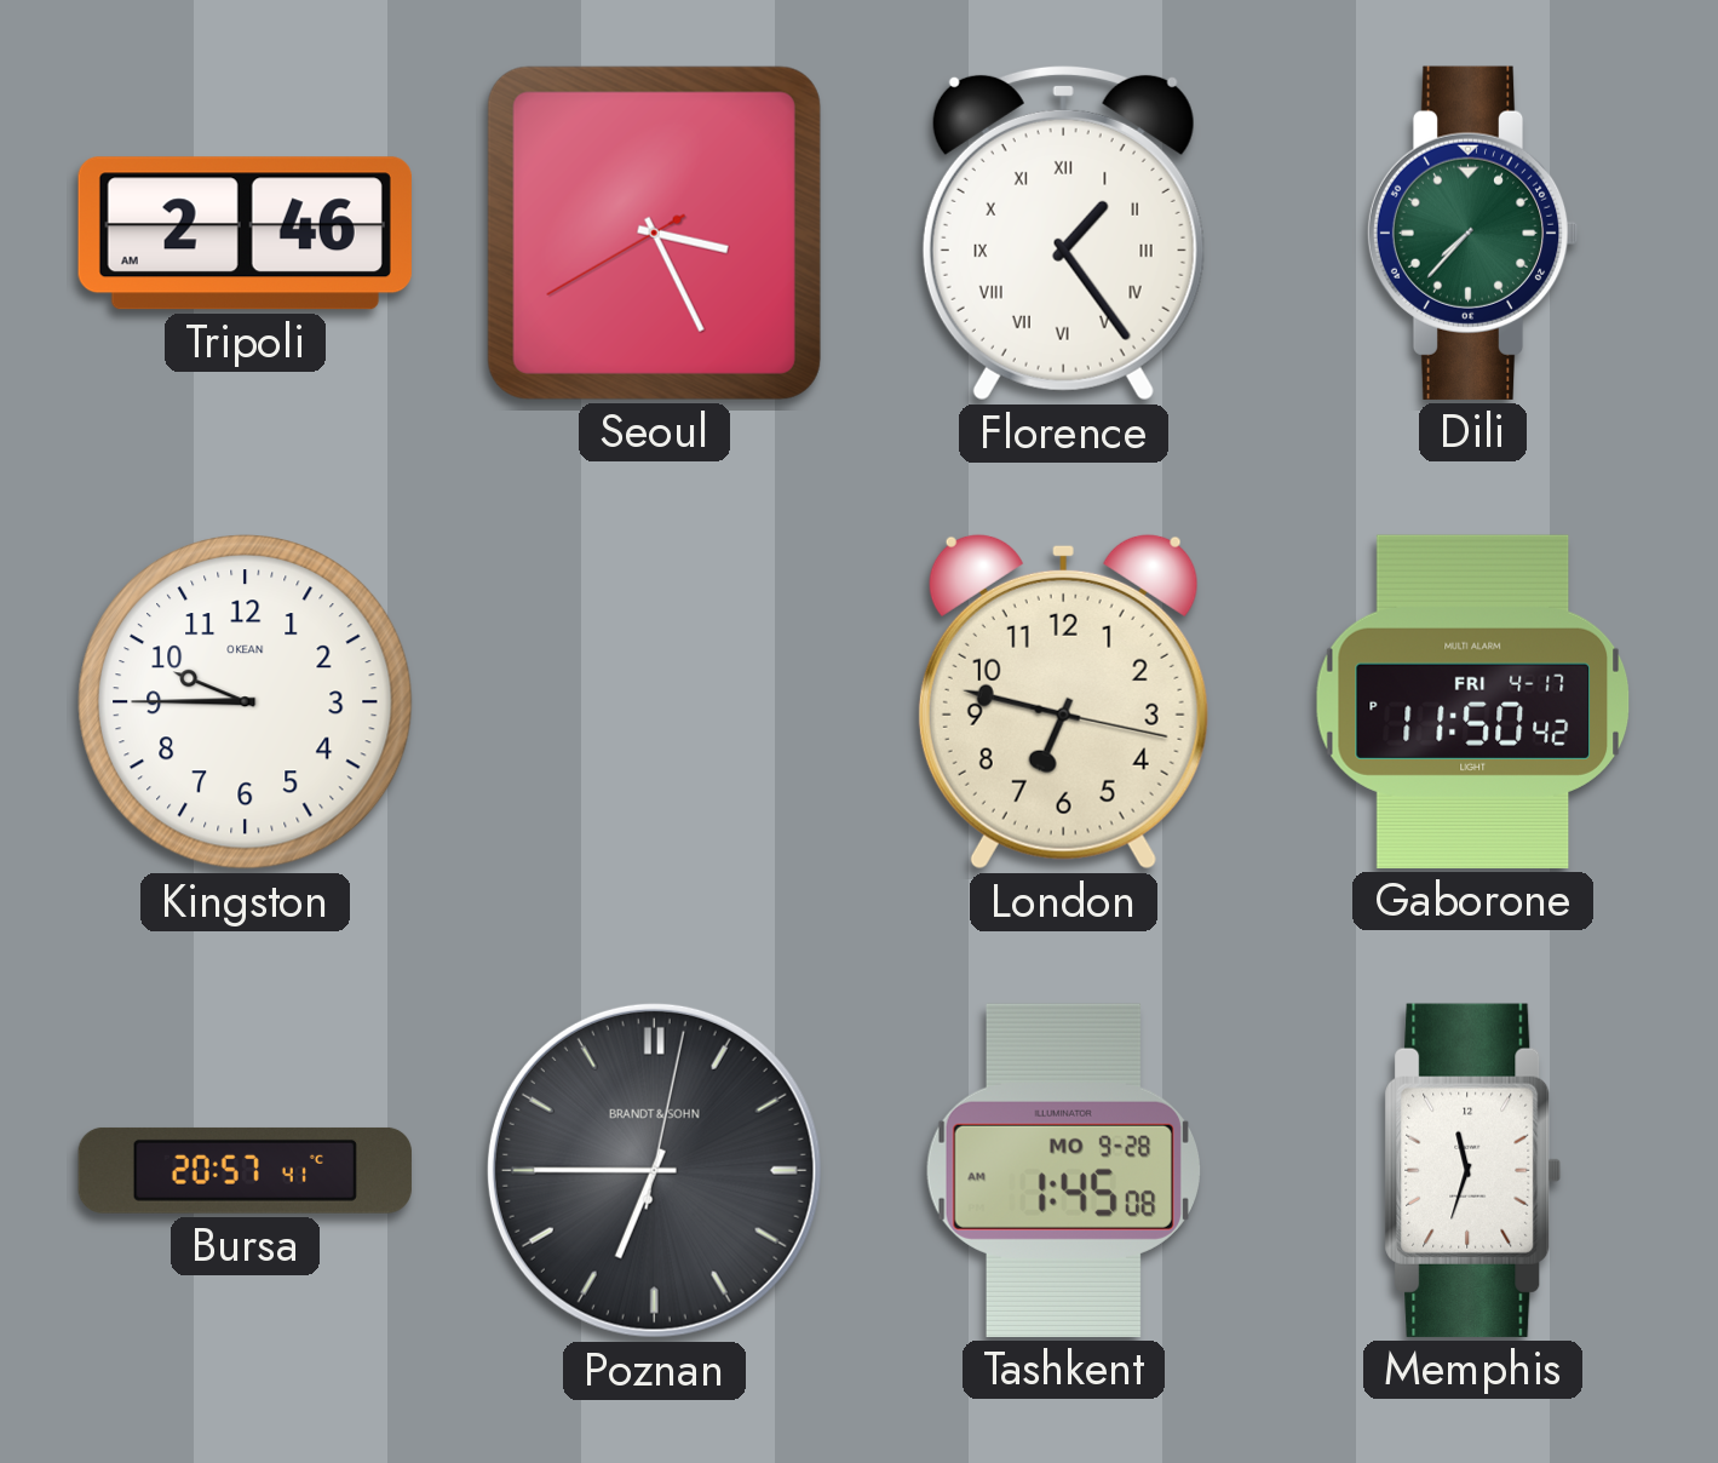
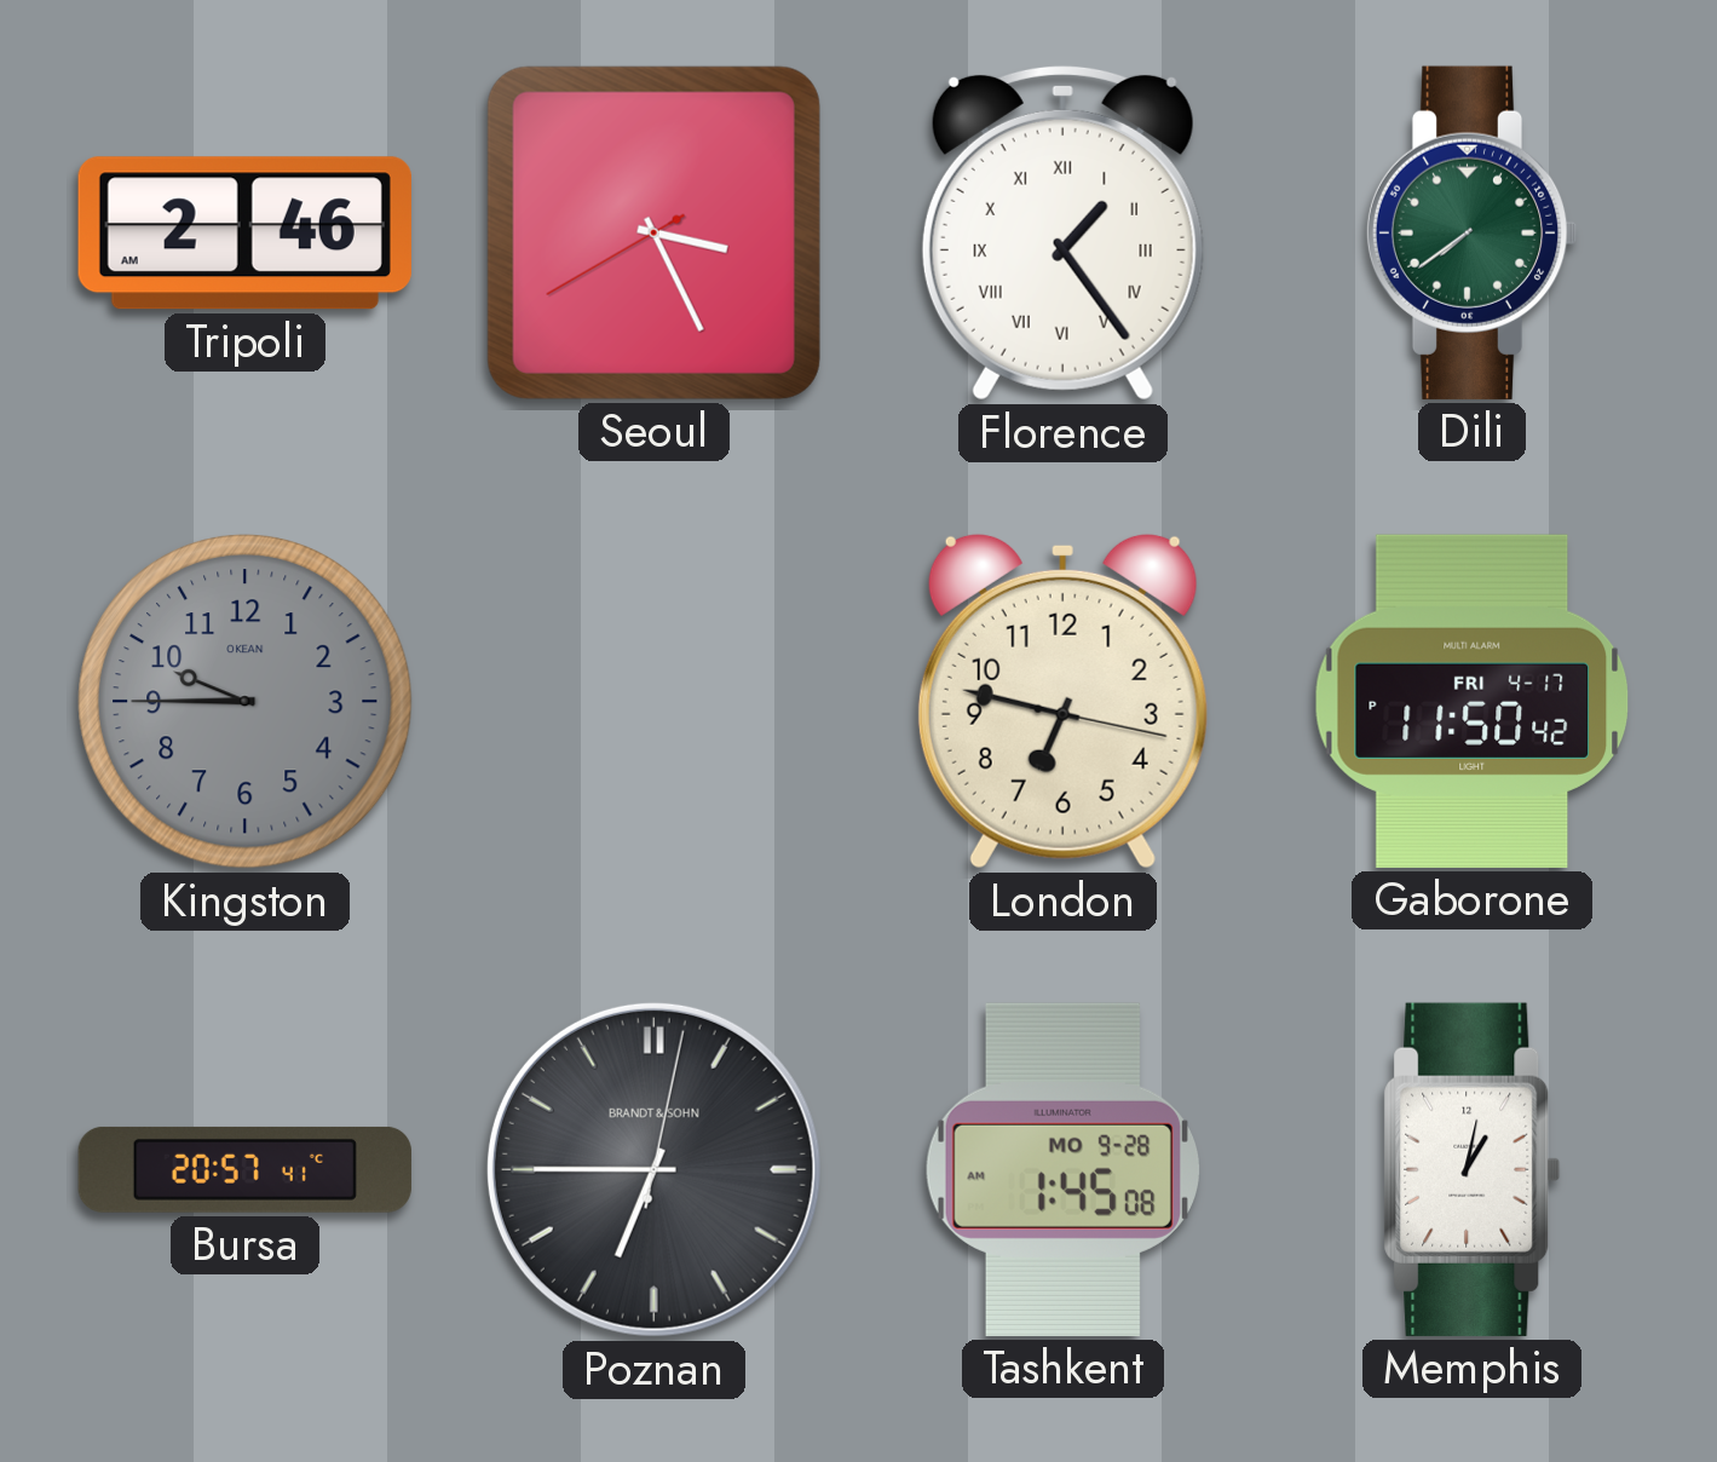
Dili: 7:37 -> 7:39 (1471, 232)
Kingston dial: white -> grey (246, 702)
Memphis: 11:33 -> 1:02 (1473, 1169)
